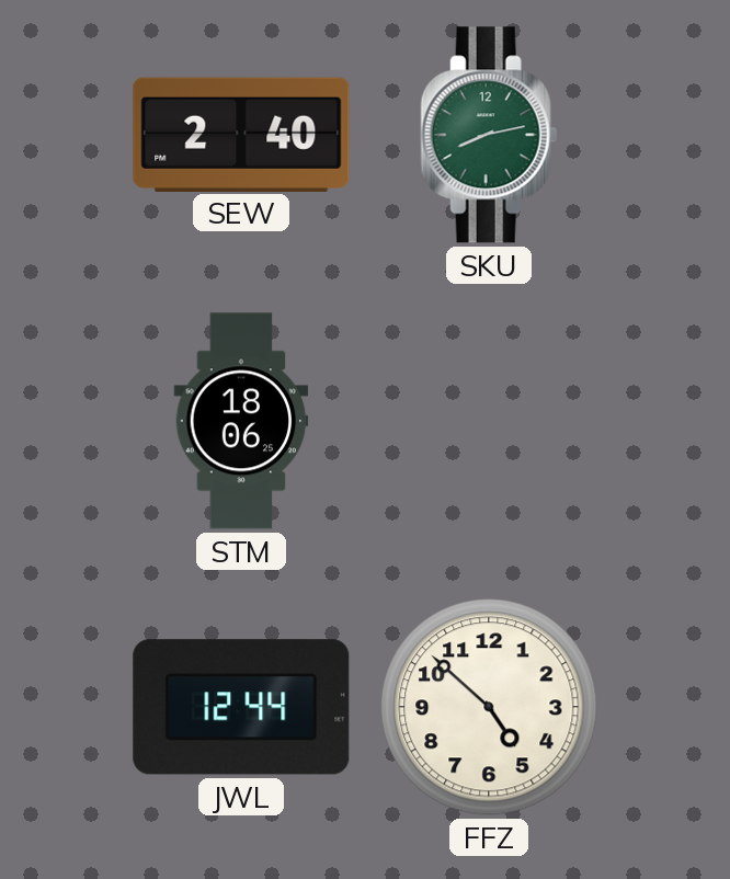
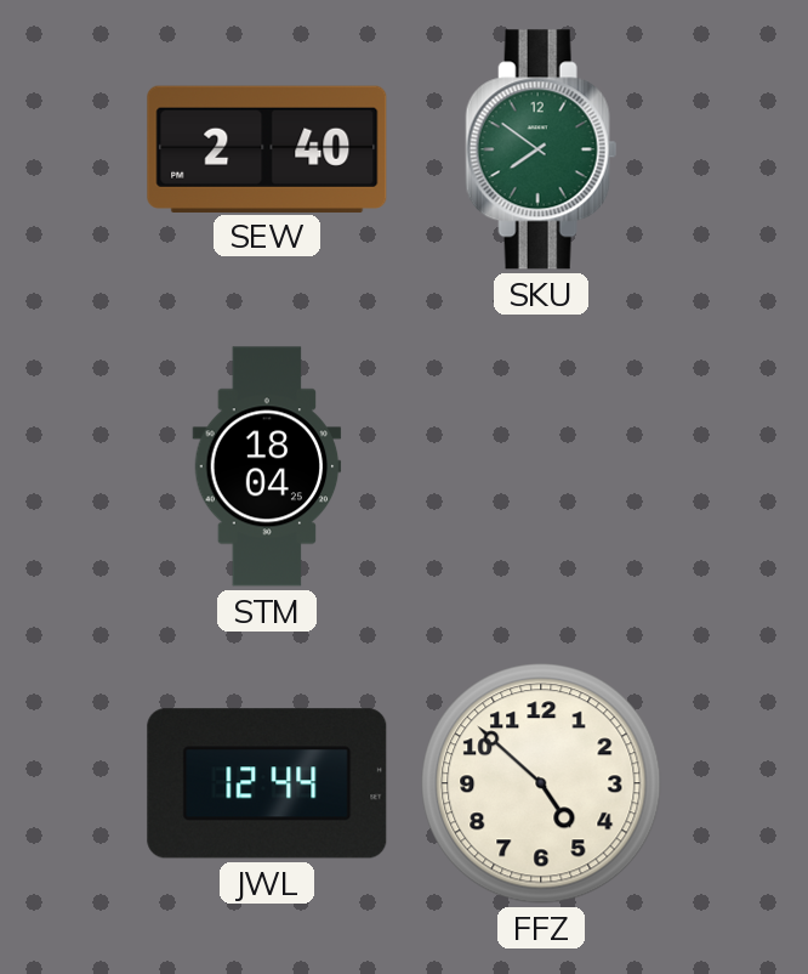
SKU: 8:13 -> 7:51 (541, 149)
STM: 18:06 -> 18:04 (267, 466)
